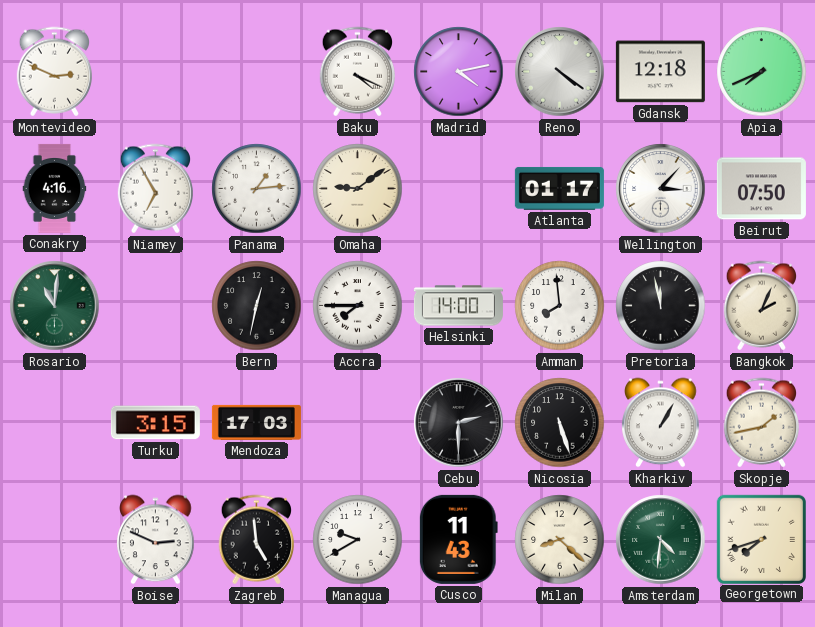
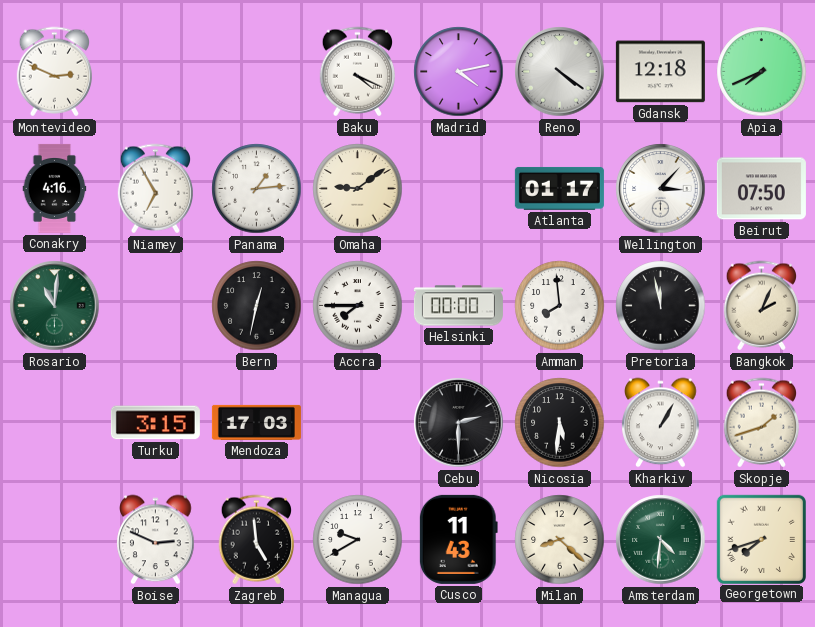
Helsinki: 14:00 -> 00:00 (458, 306)
Nicosia: 5:27 -> 5:31 (560, 423)
Skopje: 1:43 -> 1:42 (761, 423)
